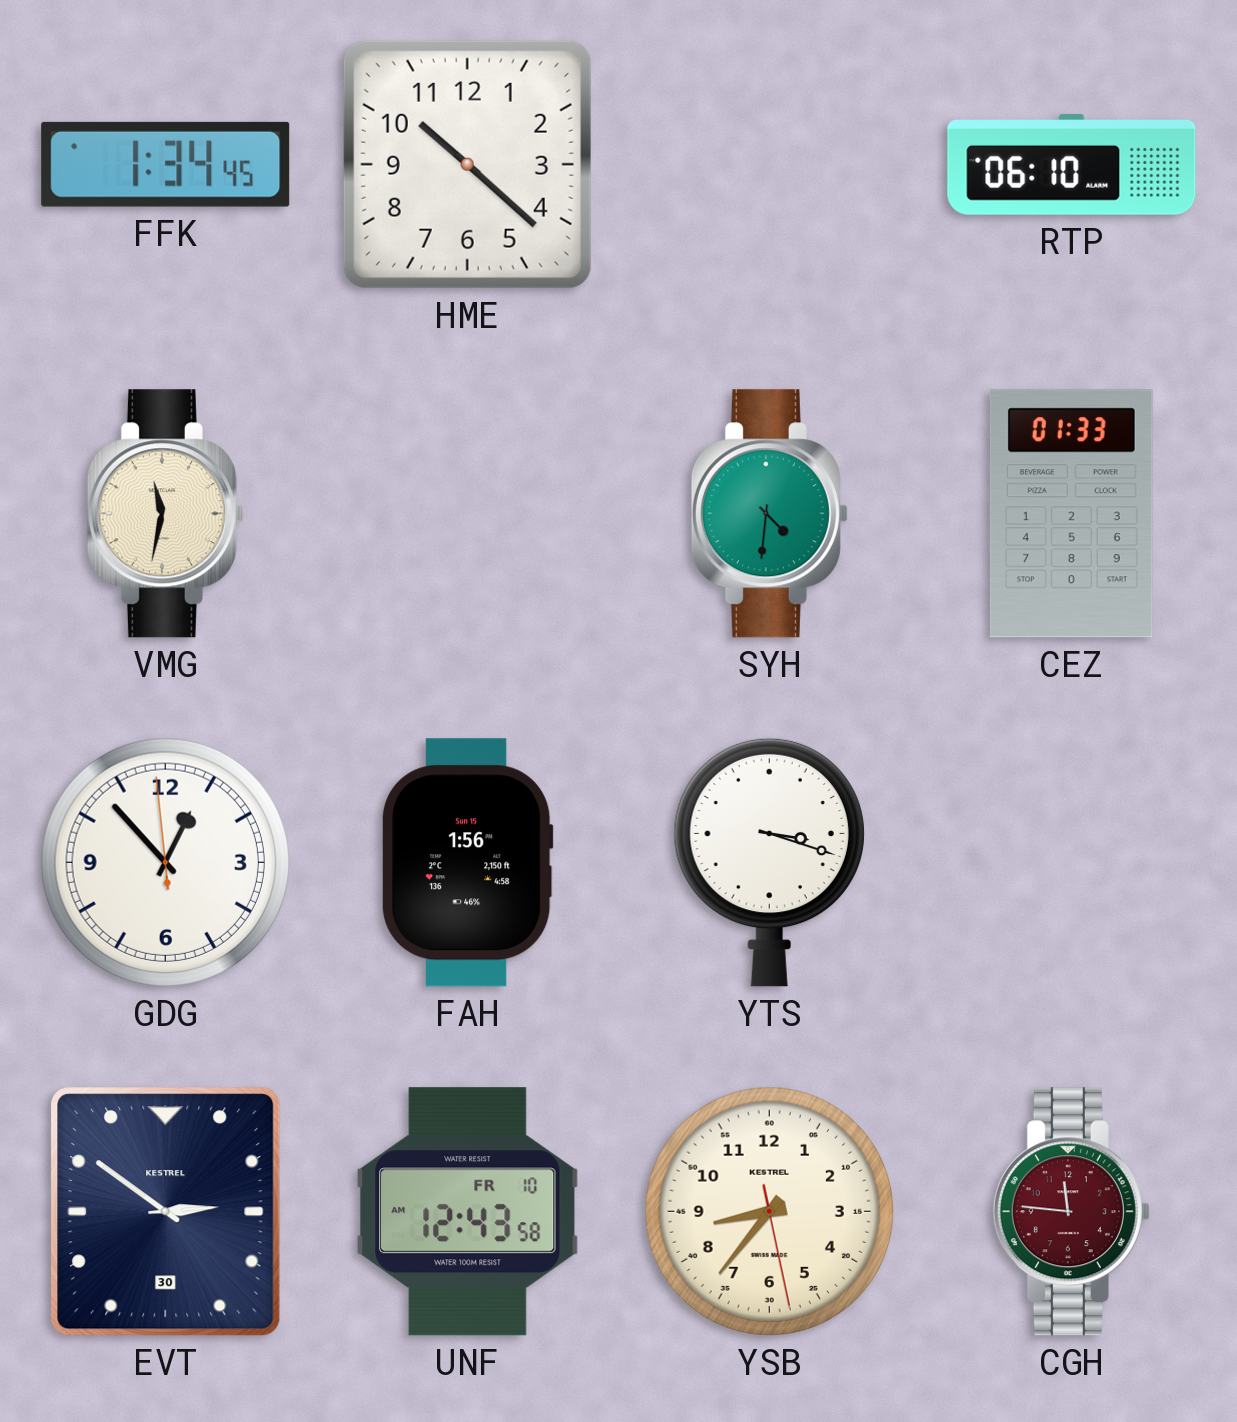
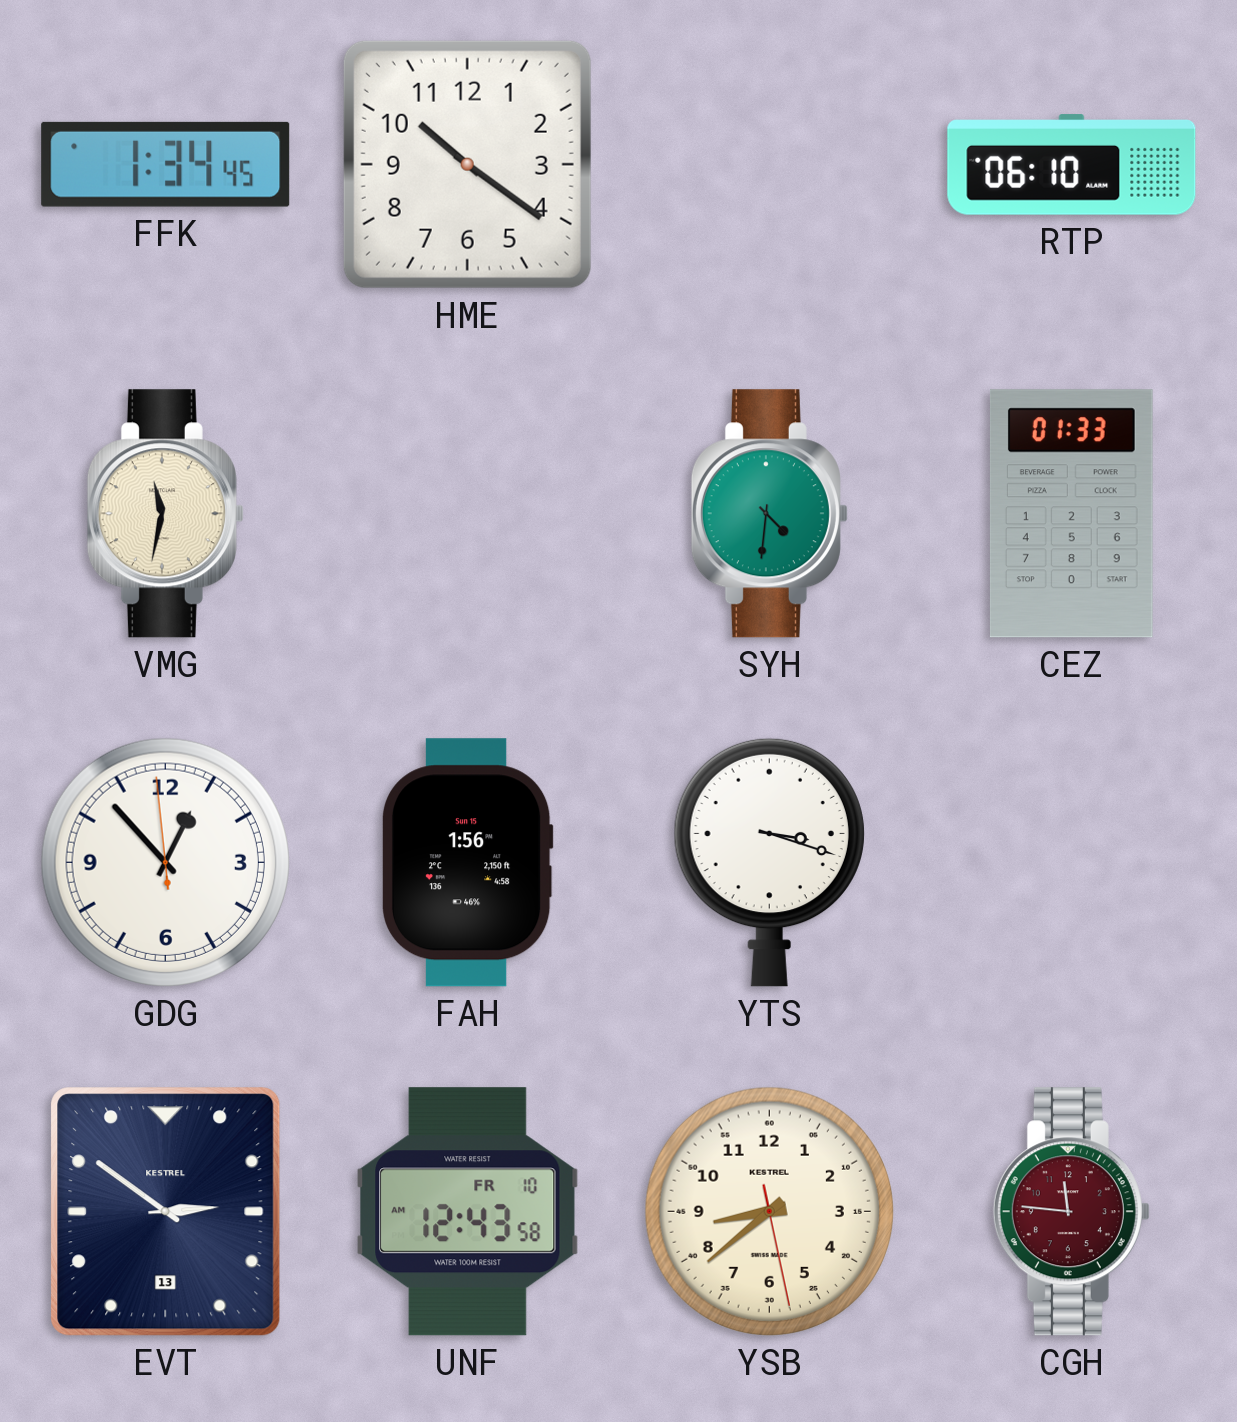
HME: 10:22 -> 10:21 (467, 164)
EVT date: 30 -> 13 (166, 1212)
YSB: 8:36 -> 8:38 (769, 1211)
